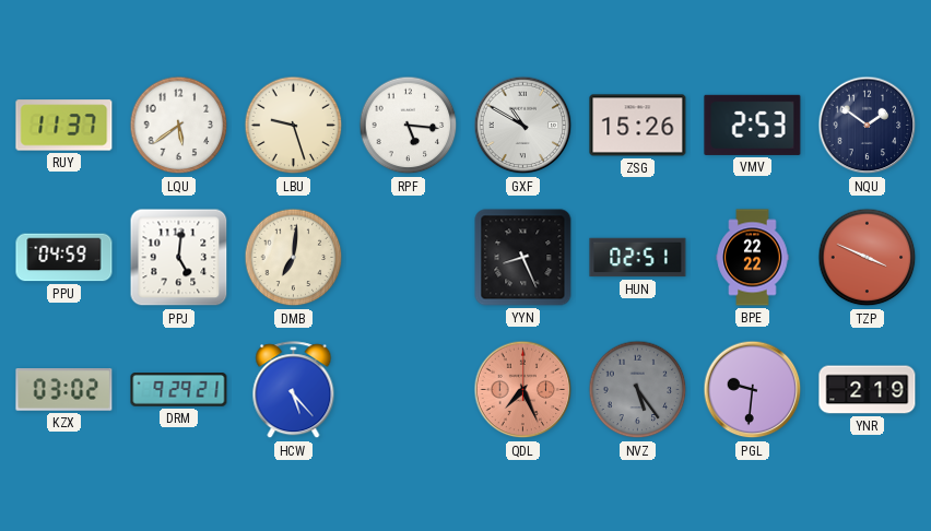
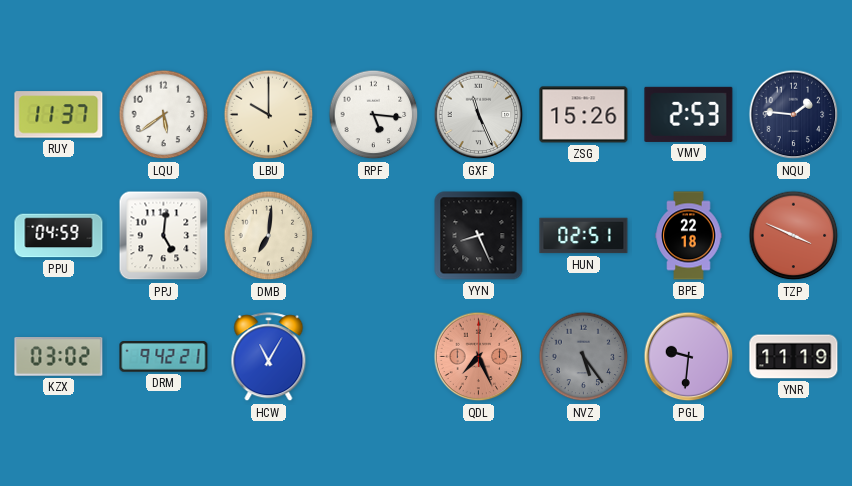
LBU: 9:27 -> 10:00 (269, 115)
GXF: 10:50 -> 11:26 (479, 115)
NQU: 1:51 -> 1:46 (794, 115)
BPE: 22:22 -> 22:18 (689, 236)
DRM: 9:29 -> 9:42 (164, 357)
HCW: 5:23 -> 11:05 (269, 357)
YNR: 2:19 -> 11:19 (794, 357)
